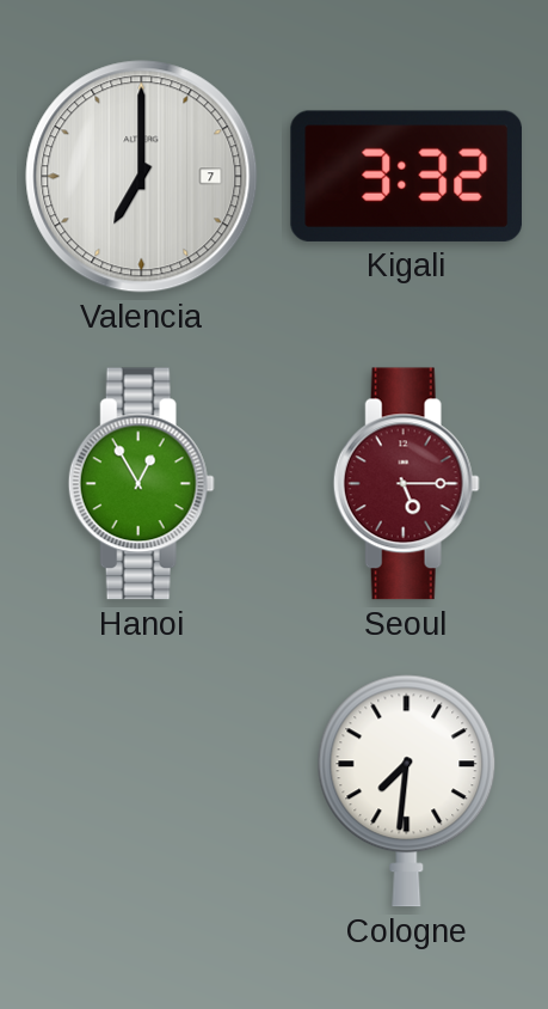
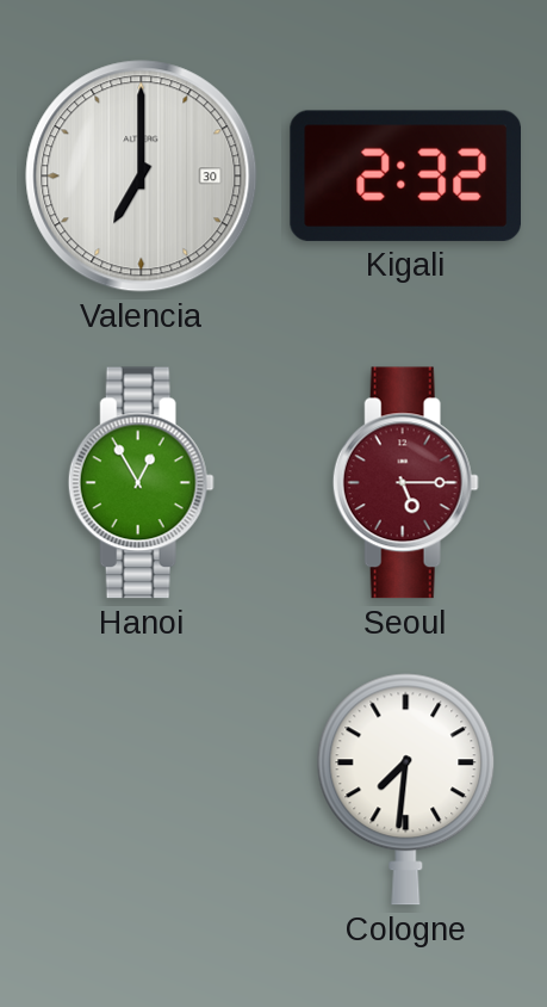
Valencia date: 7 -> 30 (142, 177)
Kigali: 3:32 -> 2:32 (405, 175)
